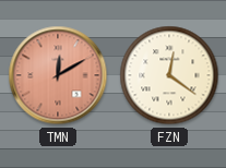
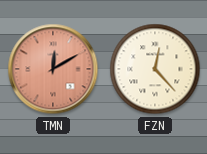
FZN: 12:21 -> 12:23 (155, 69)
